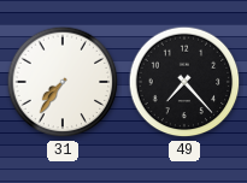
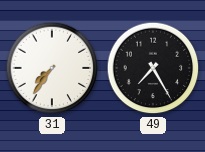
49: 7:23 -> 7:25 (153, 68)
